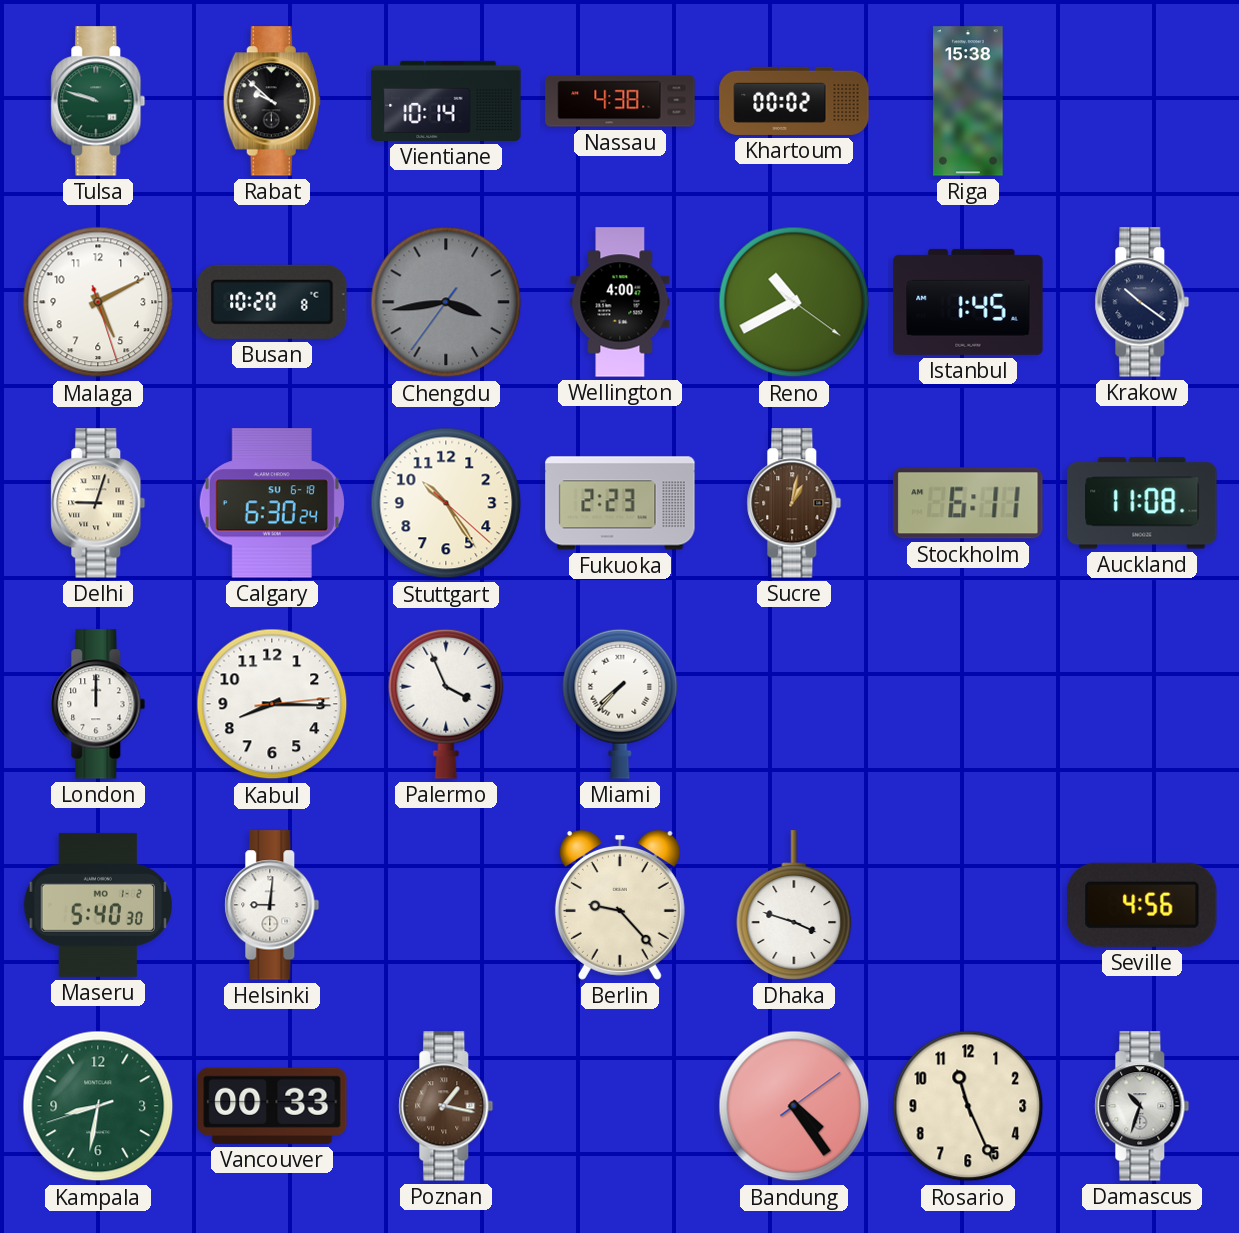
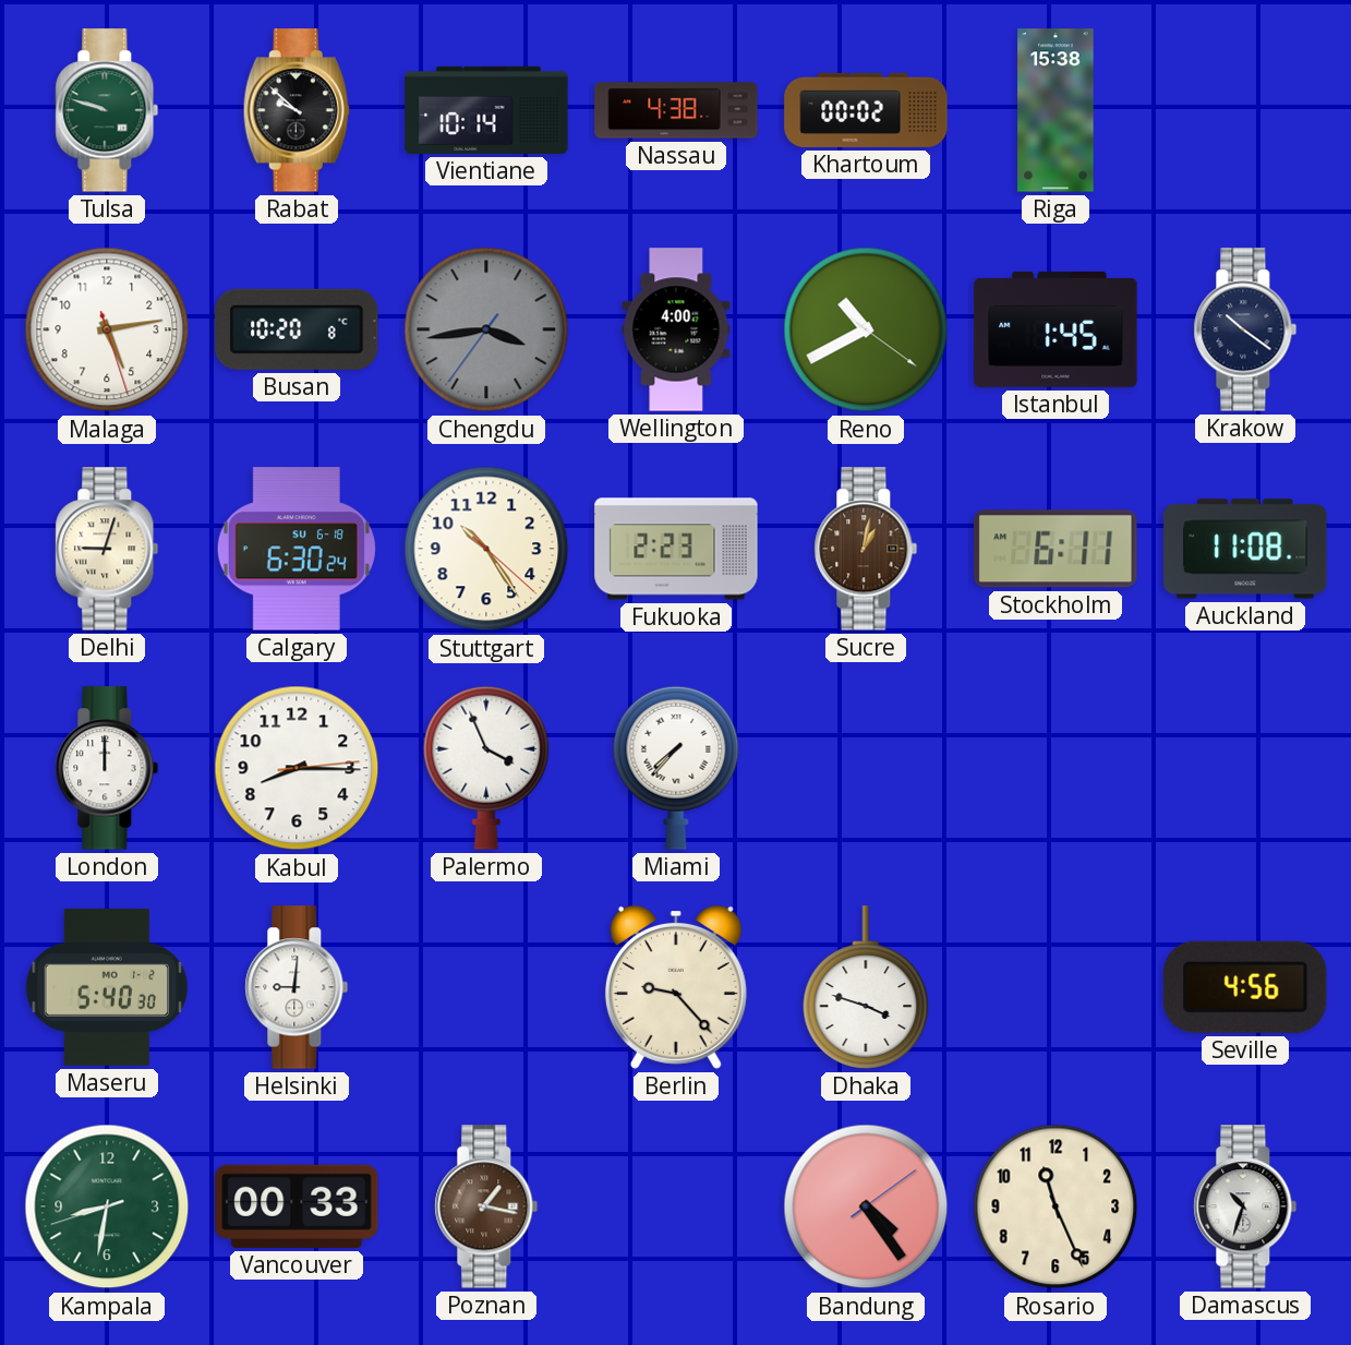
Malaga: 5:10 -> 5:13 (107, 329)
